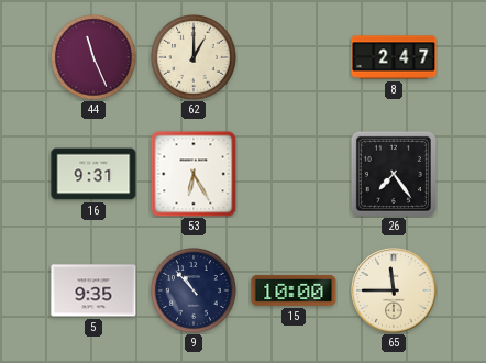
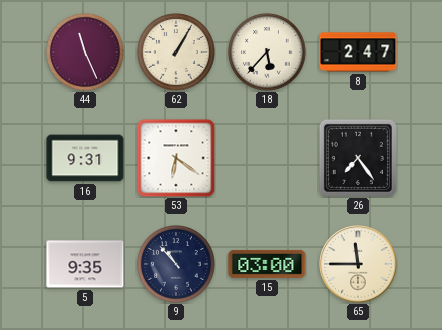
62: 1:00 -> 1:05 (176, 52)
18: none -> 5:37 (267, 52)
53: 6:25 -> 6:21 (176, 158)
15: 10:00 -> 03:00 (267, 264)
